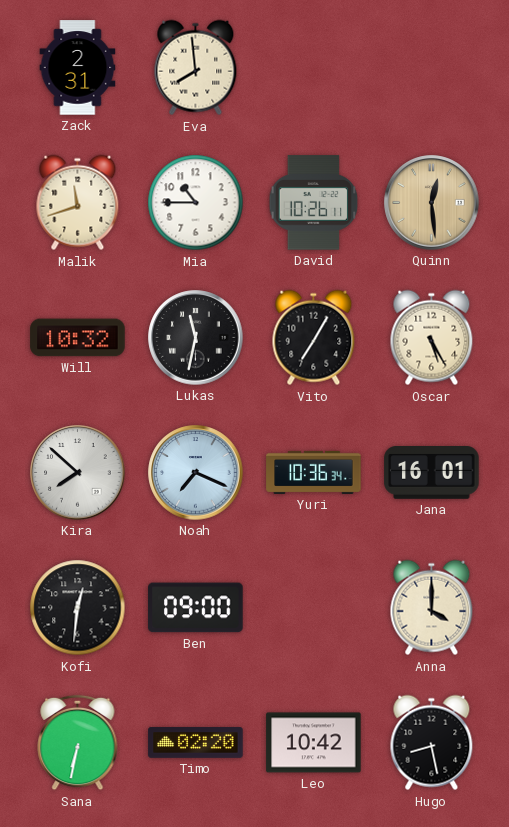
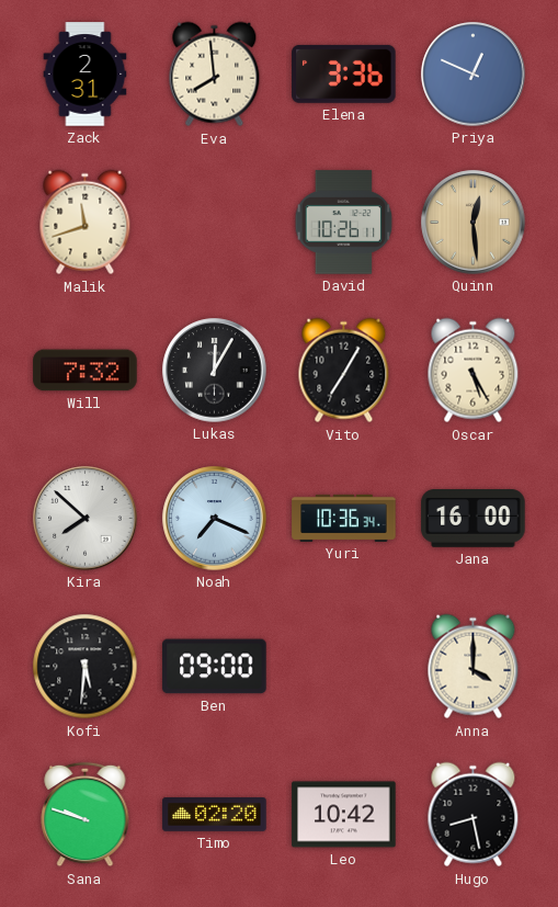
Elena: none -> 3:36 (344, 73)
Priya: none -> 12:49 (474, 75)
Mia: 10:45 -> none (196, 203)
Will: 10:32 -> 7:32 (86, 371)
Lukas: 11:32 -> 12:05 (215, 371)
Jana: 16:01 -> 16:00 (474, 519)
Kofi: 12:31 -> 5:31 (86, 667)
Sana: 6:32 -> 9:48 (86, 815)
